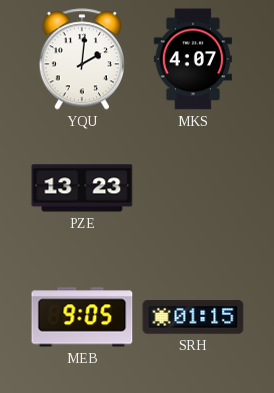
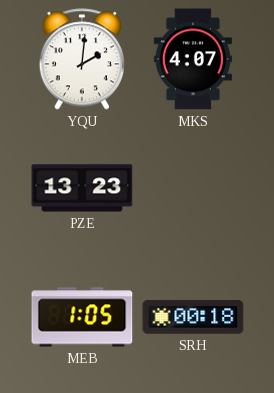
MEB: 9:05 -> 1:05 (82, 317)
SRH: 01:15 -> 00:18 (193, 317)
